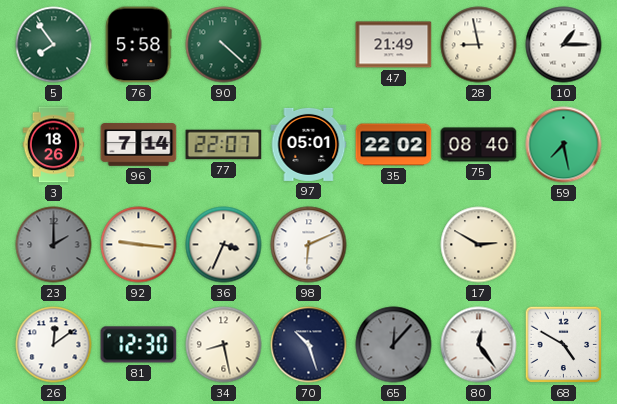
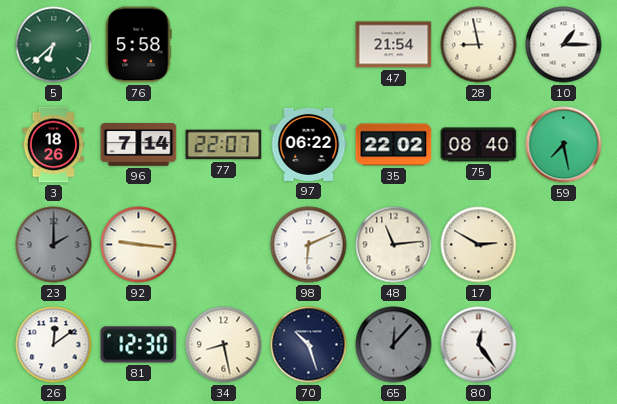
5: 7:54 -> 6:38 (54, 45)
90: 4:22 -> none (224, 45)
47: 21:49 -> 21:54 (394, 45)
97: 05:01 -> 06:22 (309, 144)
36: 3:34 -> none (224, 245)
48: none -> 11:14 (394, 245)
68: 4:50 -> none (564, 345)
